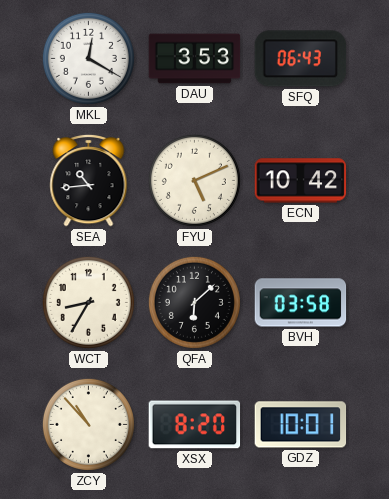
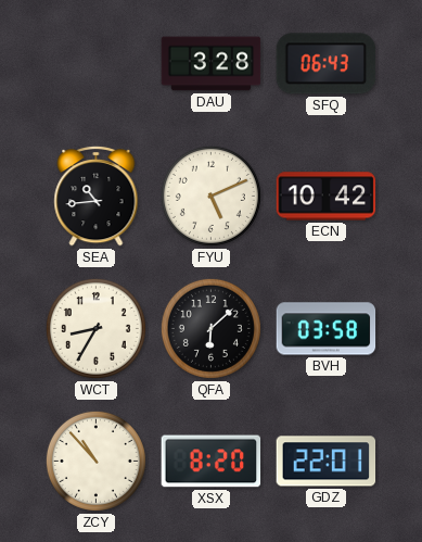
MKL: 12:20 -> none (88, 58)
DAU: 3:53 -> 3:28 (212, 64)
GDZ: 10:01 -> 22:01 (327, 462)
